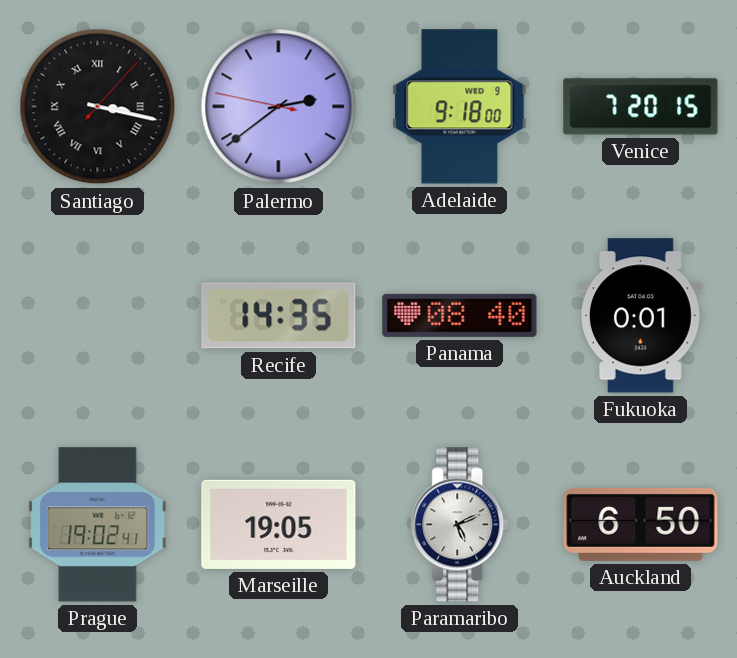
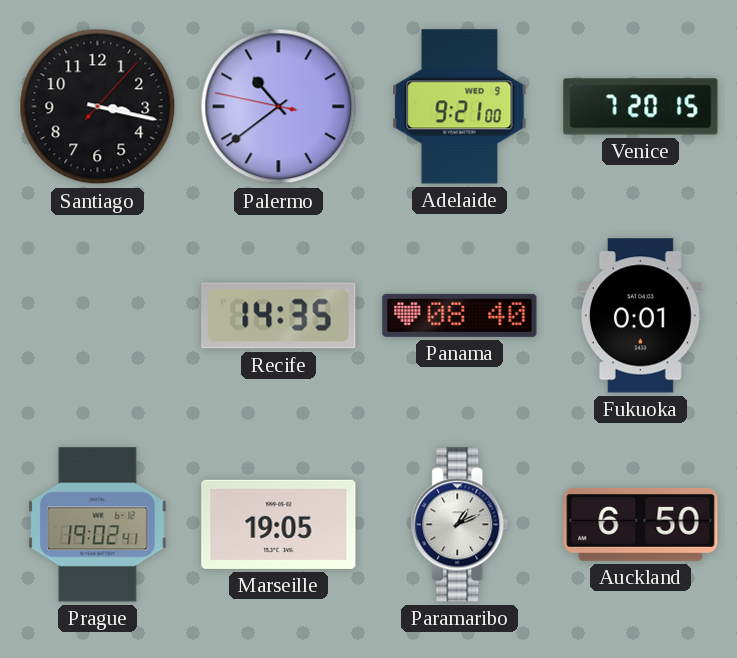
Santiago numerals: Roman -> Arabic (98, 107)
Palermo: 2:38 -> 10:38 (279, 107)
Adelaide: 9:18 -> 9:21 (460, 107)
Paramaribo: 5:11 -> 1:11 (460, 525)
